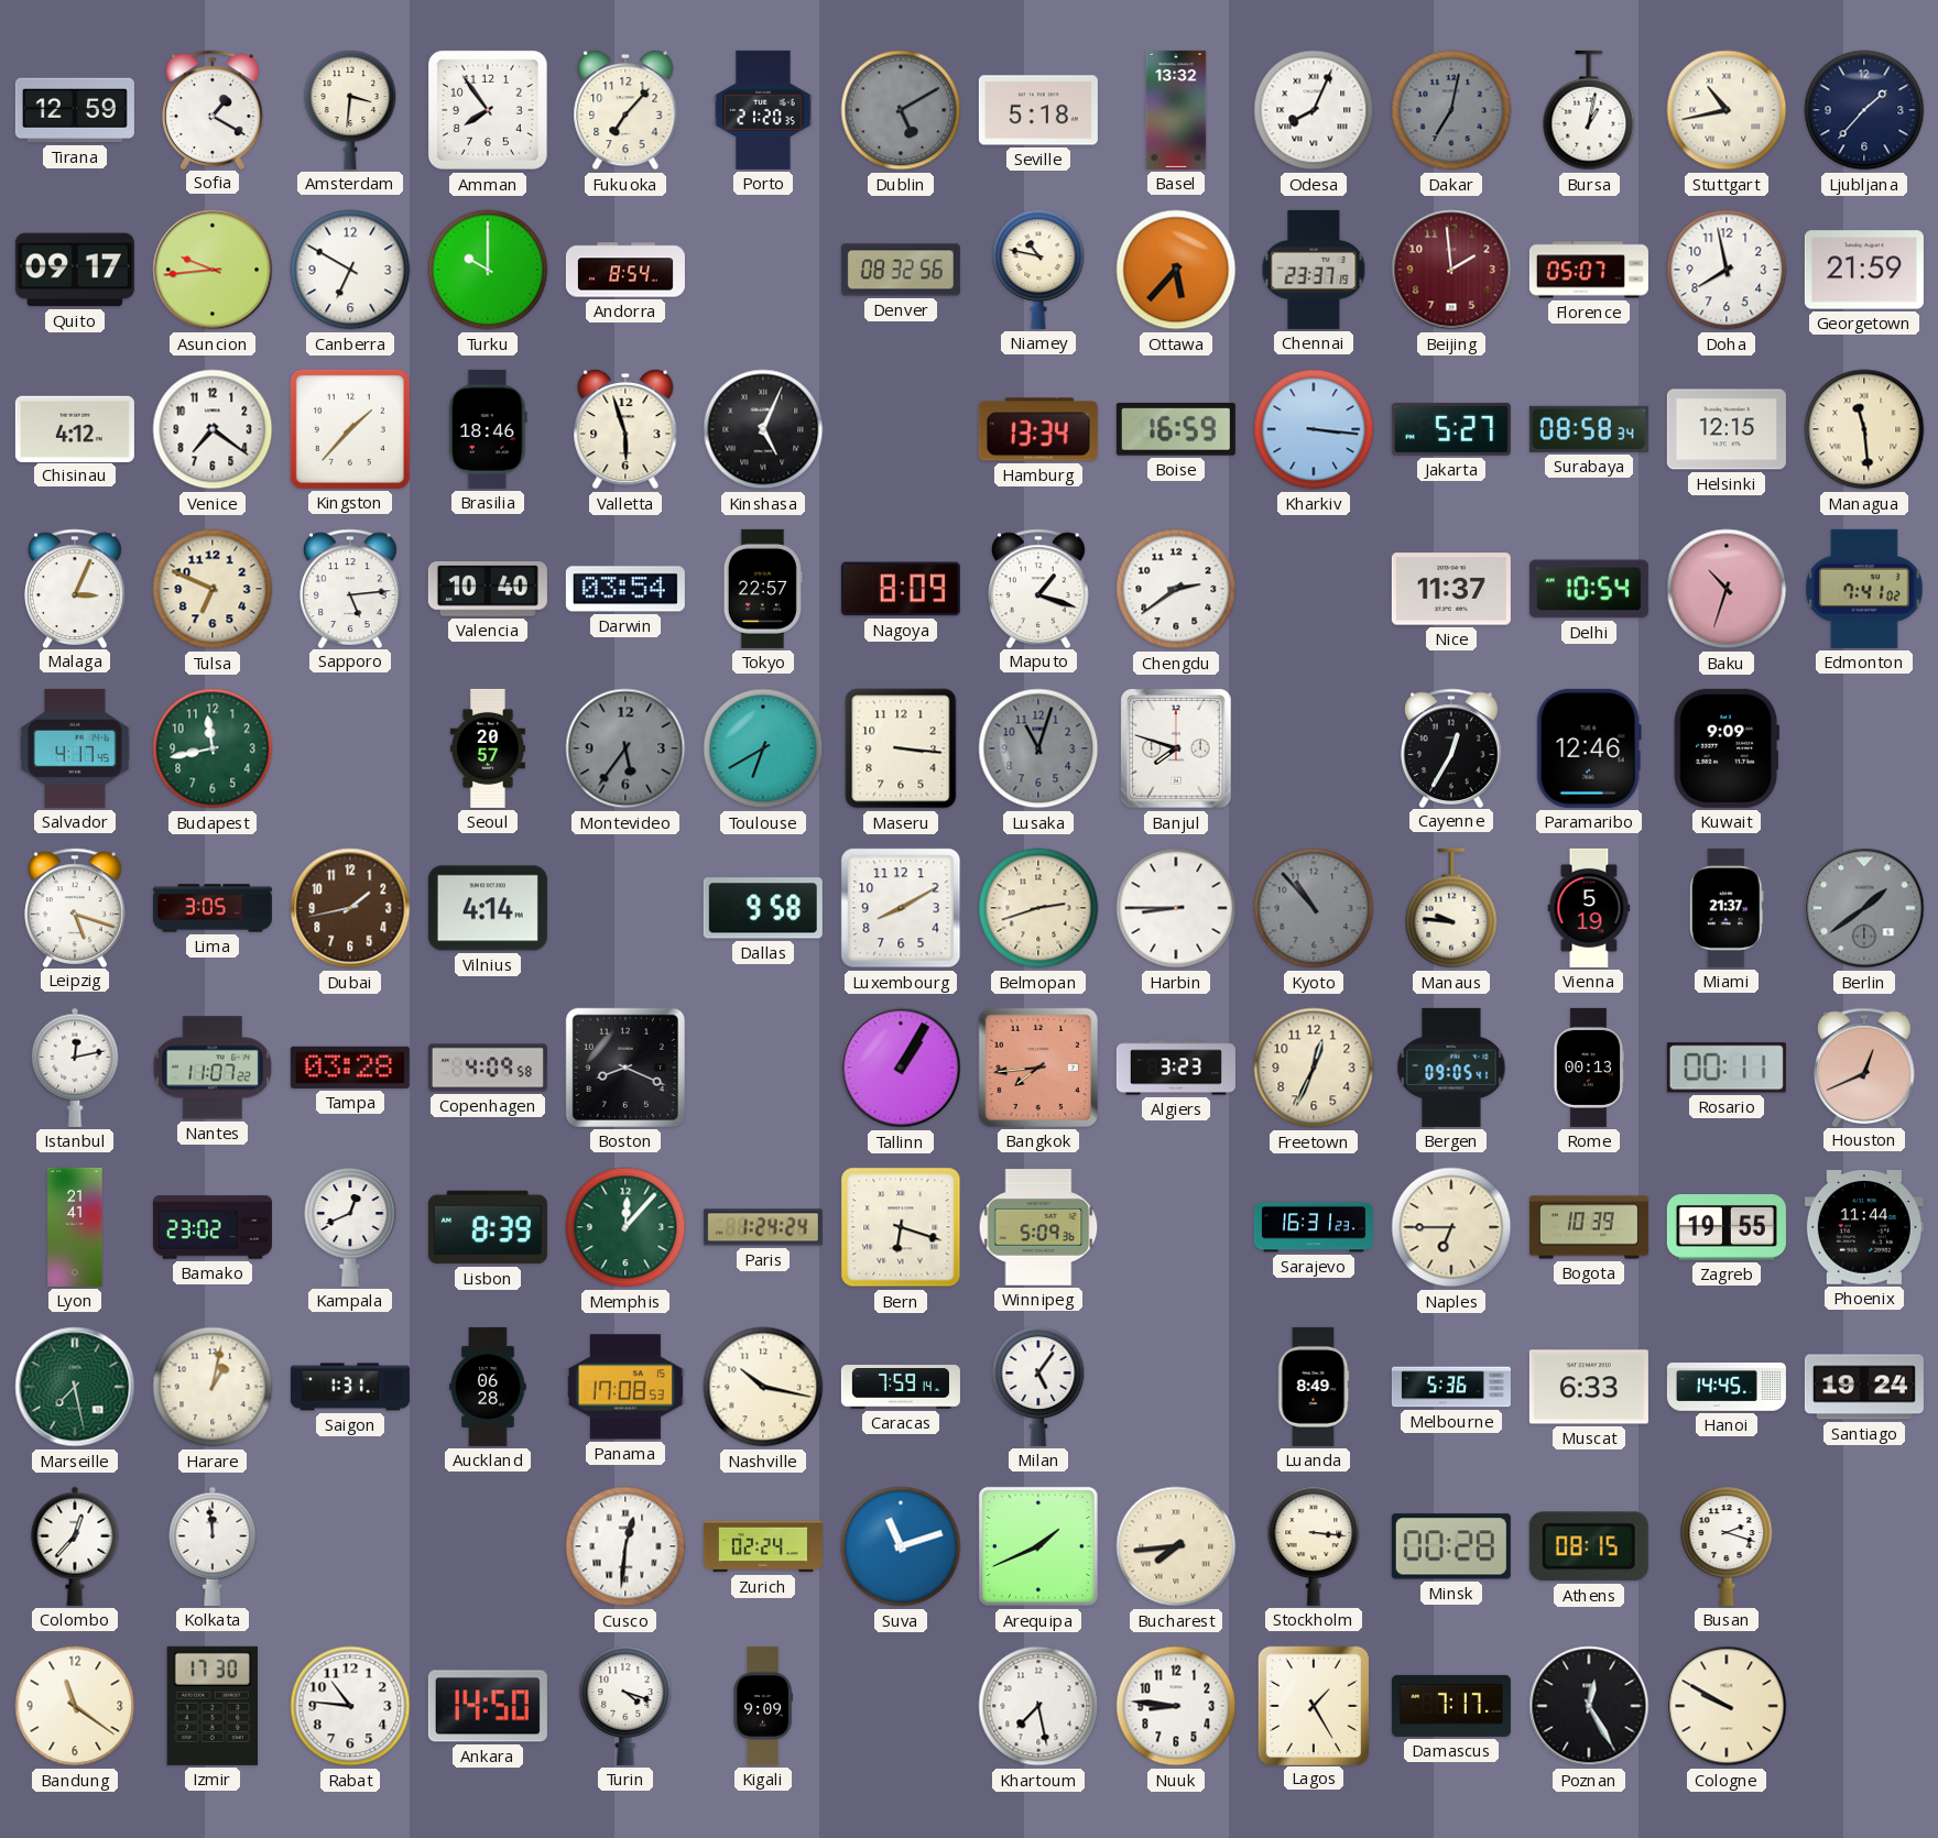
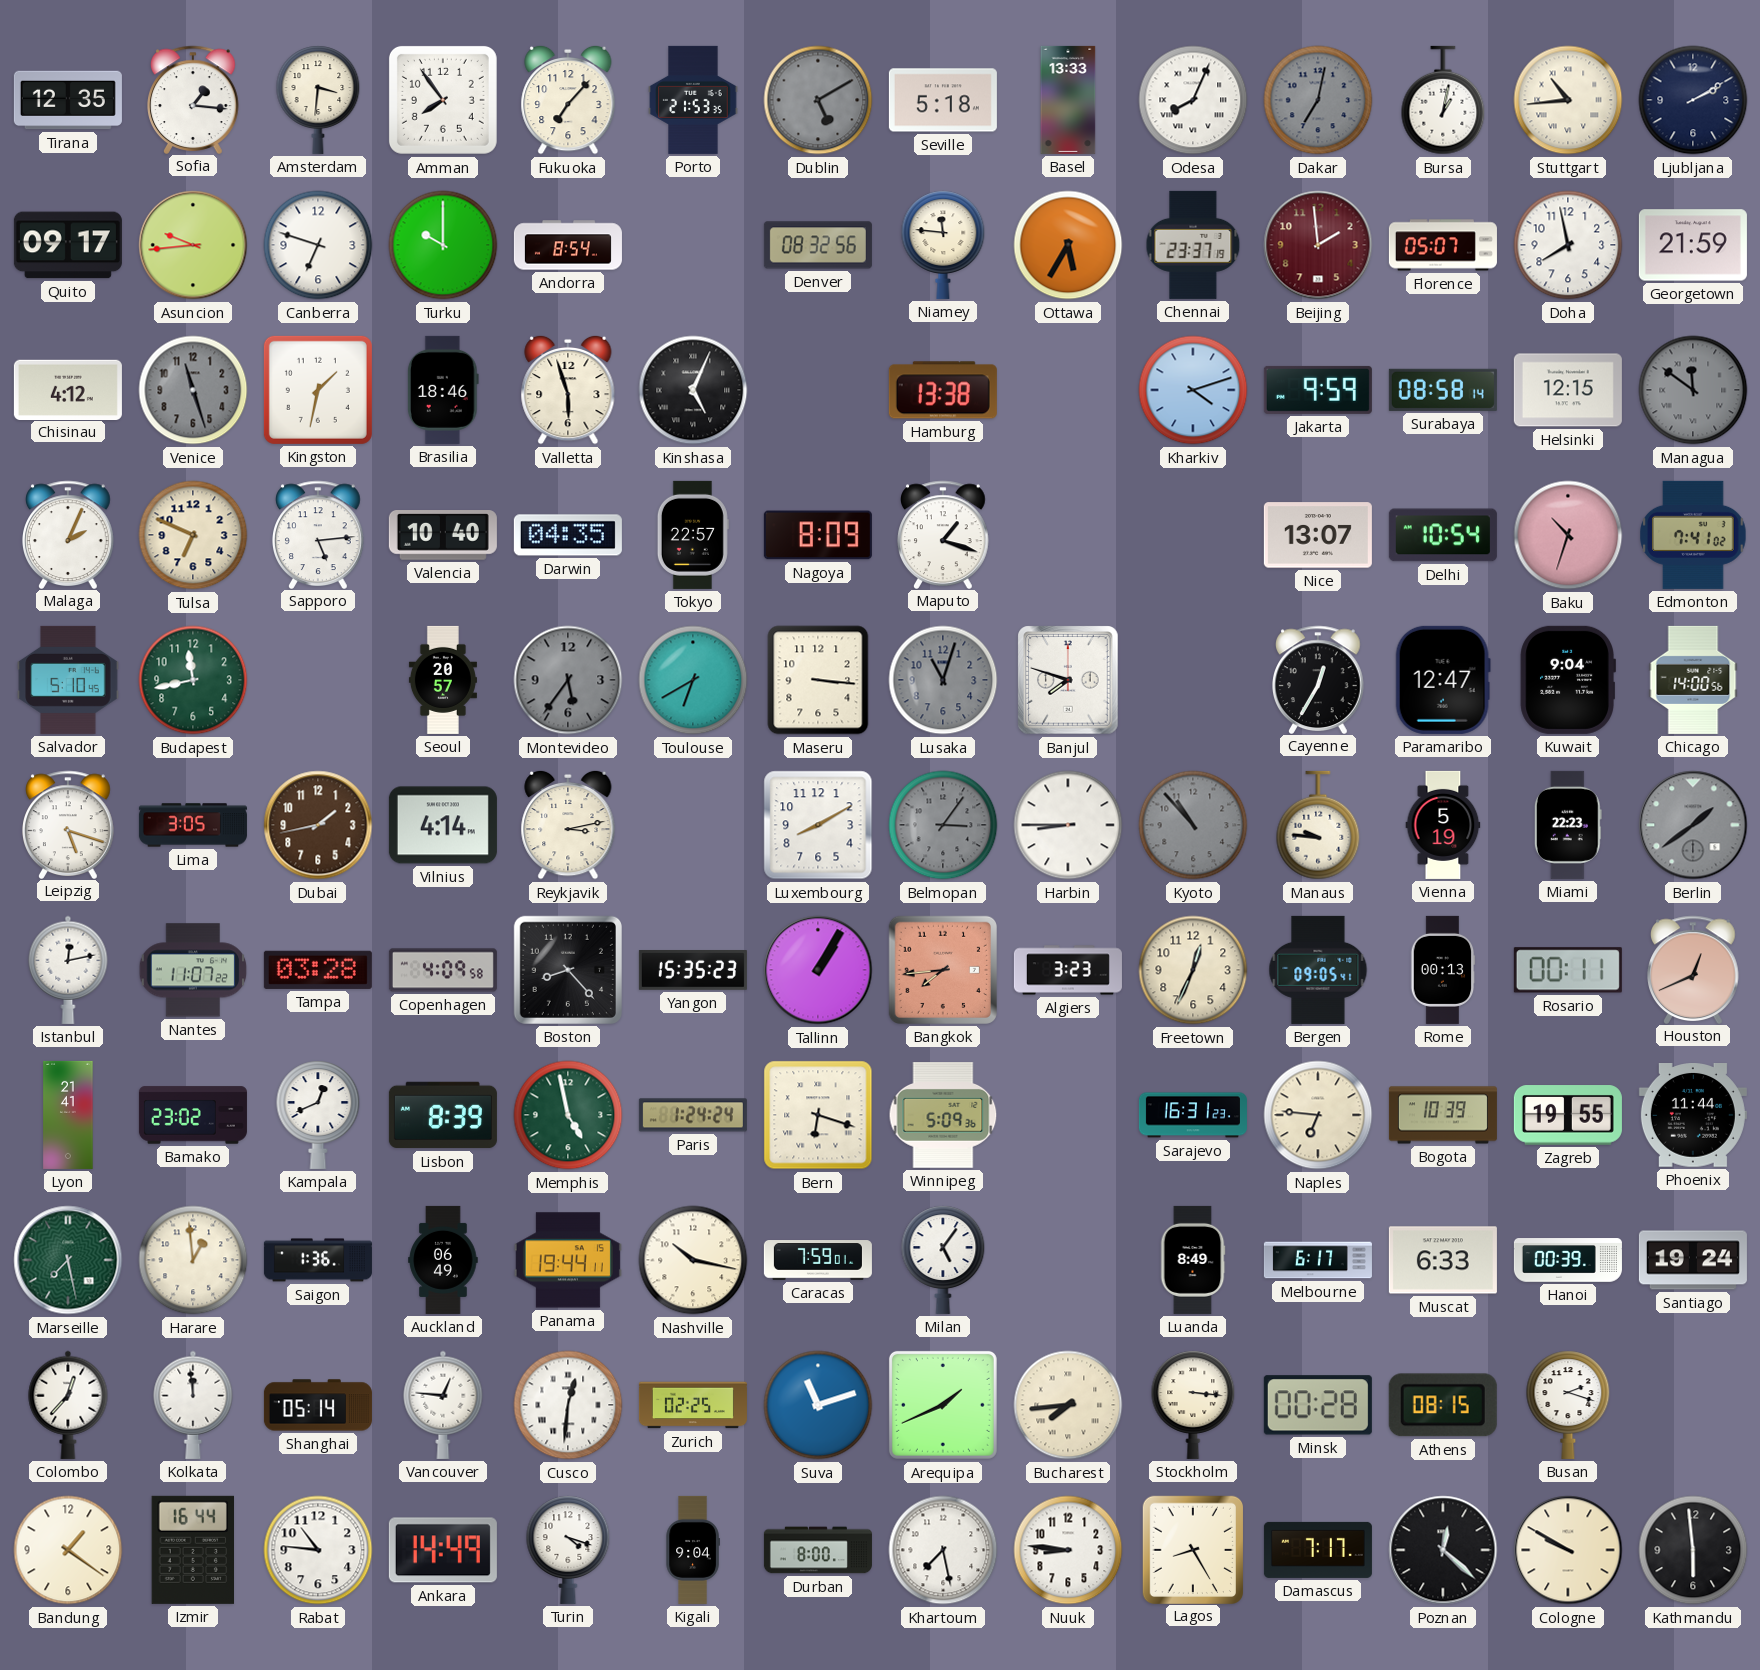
Tirana: 12:59 -> 12:35 (68, 100)
Sofia: 1:20 -> 1:16 (194, 99)
Porto: 21:20 -> 21:53 (693, 100)
Basel: 13:32 -> 13:33 (1068, 100)
Stuttgart: 10:43 -> 10:44 (1568, 100)
Ljubljana: 1:37 -> 2:10 (1693, 100)
Canberra: 6:50 -> 6:48 (318, 245)
Niamey: 10:47 -> 11:46 (943, 245)
Ottawa: 5:37 -> 5:35 (1068, 245)
Venice: 7:21 -> 11:27 (193, 390)
Venice dial: white -> grey (193, 390)
Kingston: 1:37 -> 1:32 (318, 390)
Hamburg: 13:34 -> 13:38 (943, 390)
Boise: 16:59 -> none (1176, 429)
Kharkiv: 3:16 -> 4:12 (1193, 390)
Jakarta: 5:27 -> 9:59 (1318, 390)
Surabaya: 08:58:34 -> 08:58:14 (1443, 390)
Managua: 11:29 -> 11:51 (1693, 390)
Managua dial: cream -> grey (1693, 390)
Malaga: 3:04 -> 2:04 (69, 534)
Darwin: 03:54 -> 04:35 (568, 535)
Chengdu: 2:39 -> none (1176, 589)
Nice: 11:37 -> 13:07 (1318, 535)
Salvador: 4:17 -> 5:10 (68, 680)
Paramaribo: 12:46 -> 12:47 (1443, 680)
Kuwait: 9:09 -> 9:04 (1568, 680)
Chicago: none -> 14:00 (1693, 680)
Reykjavik: none -> 3:13 (568, 825)
Dallas: 9:58 -> none (763, 908)
Belmopan: 2:42 -> 3:06 (943, 825)
Belmopan dial: cream -> grey (943, 825)
Miami: 21:37 -> 22:23 (1568, 825)
Boston: 8:19 -> 8:23 (568, 970)
Yangon: none -> 15:35 (693, 971)
Memphis: 12:07 -> 4:58 (568, 1115)
Naples: 6:45 -> 6:46 (1318, 1115)
Harare: 1:02 -> 12:59 (193, 1260)
Saigon: 1:31 -> 1:36 (318, 1260)
Auckland: 06:28 -> 06:49 (443, 1260)
Panama: 17:08 -> 19:44 (568, 1260)
Caracas: 7:59:14 -> 7:59:01 (818, 1260)
Melbourne: 5:36 -> 6:17 (1318, 1260)
Hanoi: 14:45 -> 00:39 (1568, 1260)
Shanghai: none -> 05:14 (318, 1405)
Vancouver: none -> 12:46 (443, 1405)
Zurich: 02:24 -> 02:25 (693, 1405)
Bandung: 11:21 -> 1:21 (68, 1550)
Izmir: 17:30 -> 16:44 (192, 1550)
Ankara: 14:50 -> 14:49 (443, 1550)
Kigali: 9:09 -> 9:04 (693, 1550)
Durban: none -> 8:00 (818, 1550)
Lagos: 1:25 -> 8:25 (1192, 1549)
Poznan: 12:25 -> 12:22 (1443, 1550)
Kathmandu: none -> 5:59 (1693, 1550)
